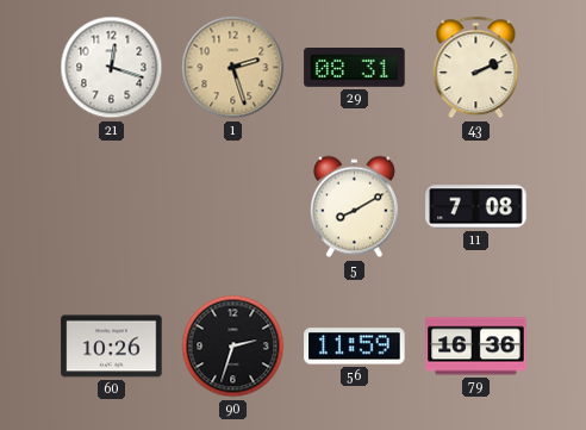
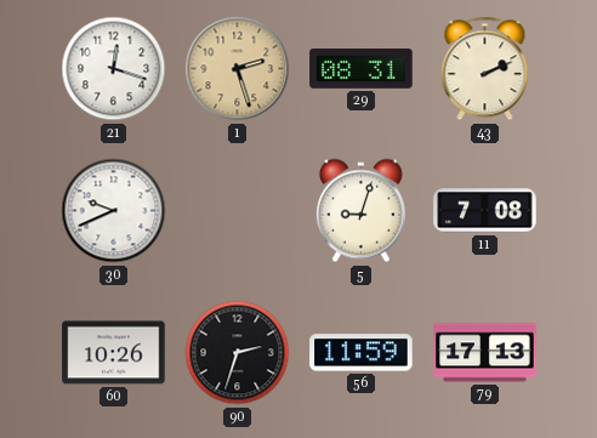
30: none -> 9:41 (114, 211)
5: 8:10 -> 9:03 (360, 211)
79: 16:36 -> 17:13 (485, 353)
